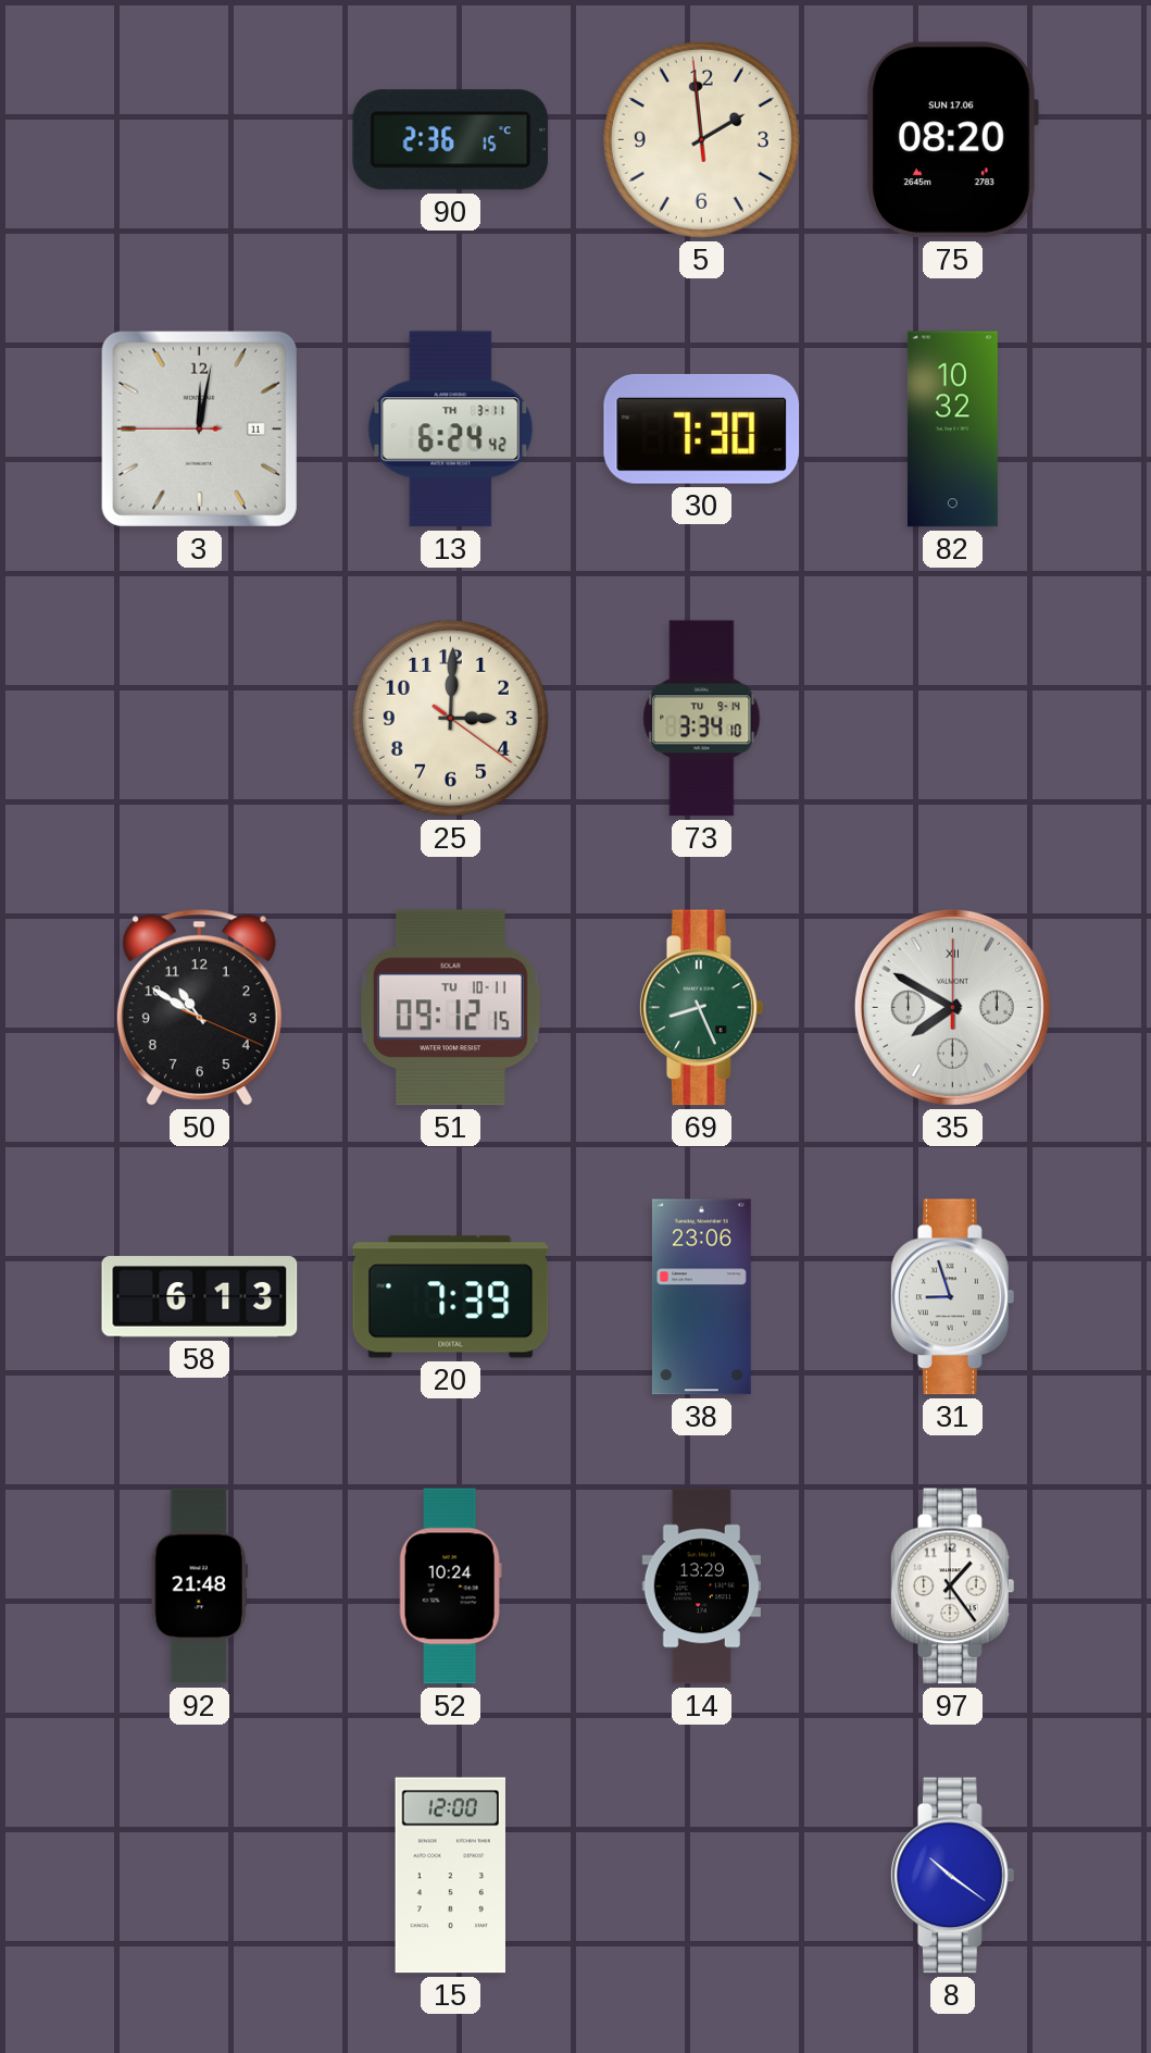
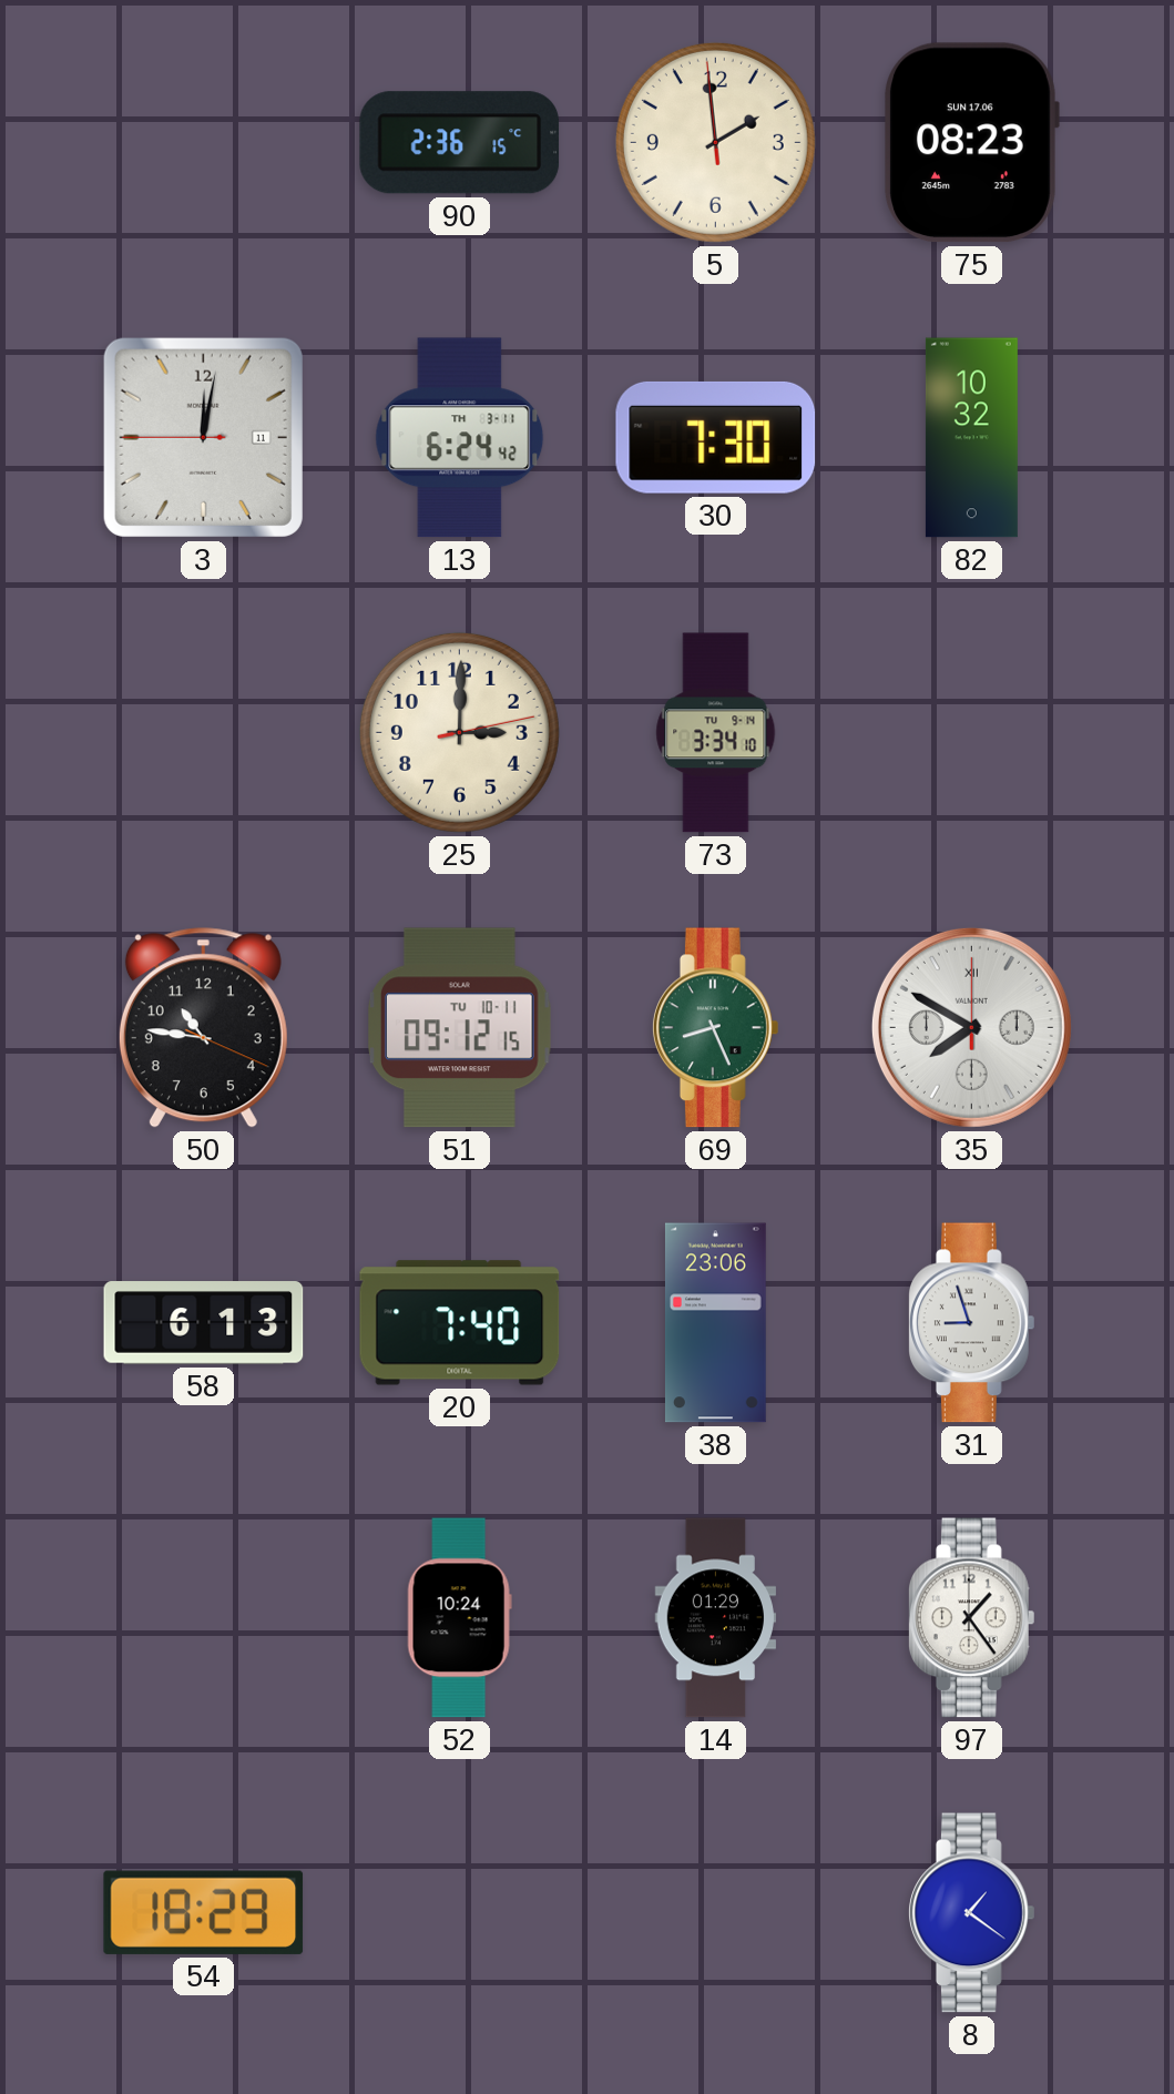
75: 08:20 -> 08:23 (971, 143)
25: 3:00:21 -> 3:00:13 (459, 732)
50: 10:50 -> 10:46 (203, 1028)
20: 7:39 -> 7:40 (460, 1323)
92: 21:48 -> none (199, 1587)
14: 13:29 -> 01:29 (715, 1618)
54: none -> 18:29 (204, 1912)
15: 12:00 -> none (450, 1876)
8: 10:21 -> 1:21 (971, 1913)
